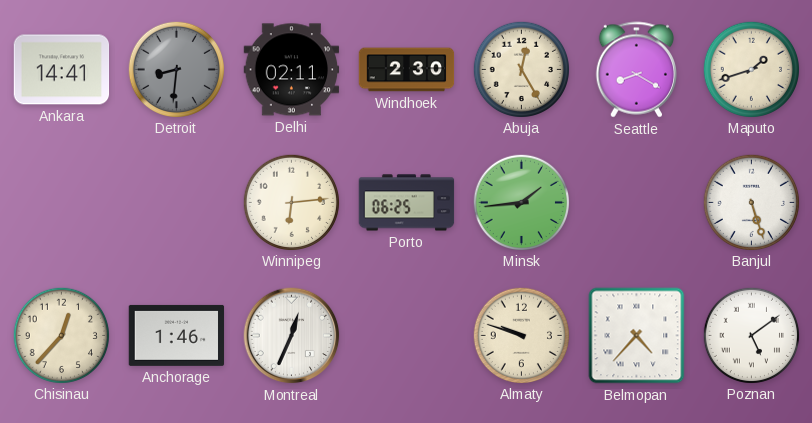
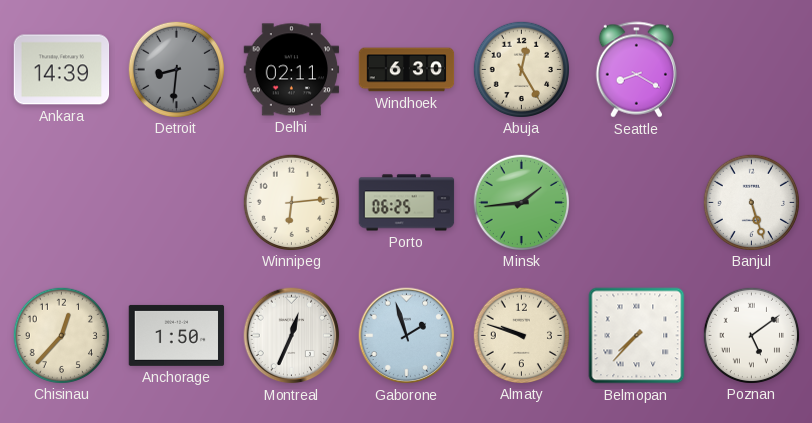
Ankara: 14:41 -> 14:39 (62, 70)
Windhoek: 2:30 -> 6:30 (407, 70)
Maputo: 1:42 -> none (751, 69)
Anchorage: 1:46 -> 1:50 (177, 335)
Gaborone: none -> 1:57 (407, 336)
Belmopan: 4:37 -> 7:37 (637, 336)
